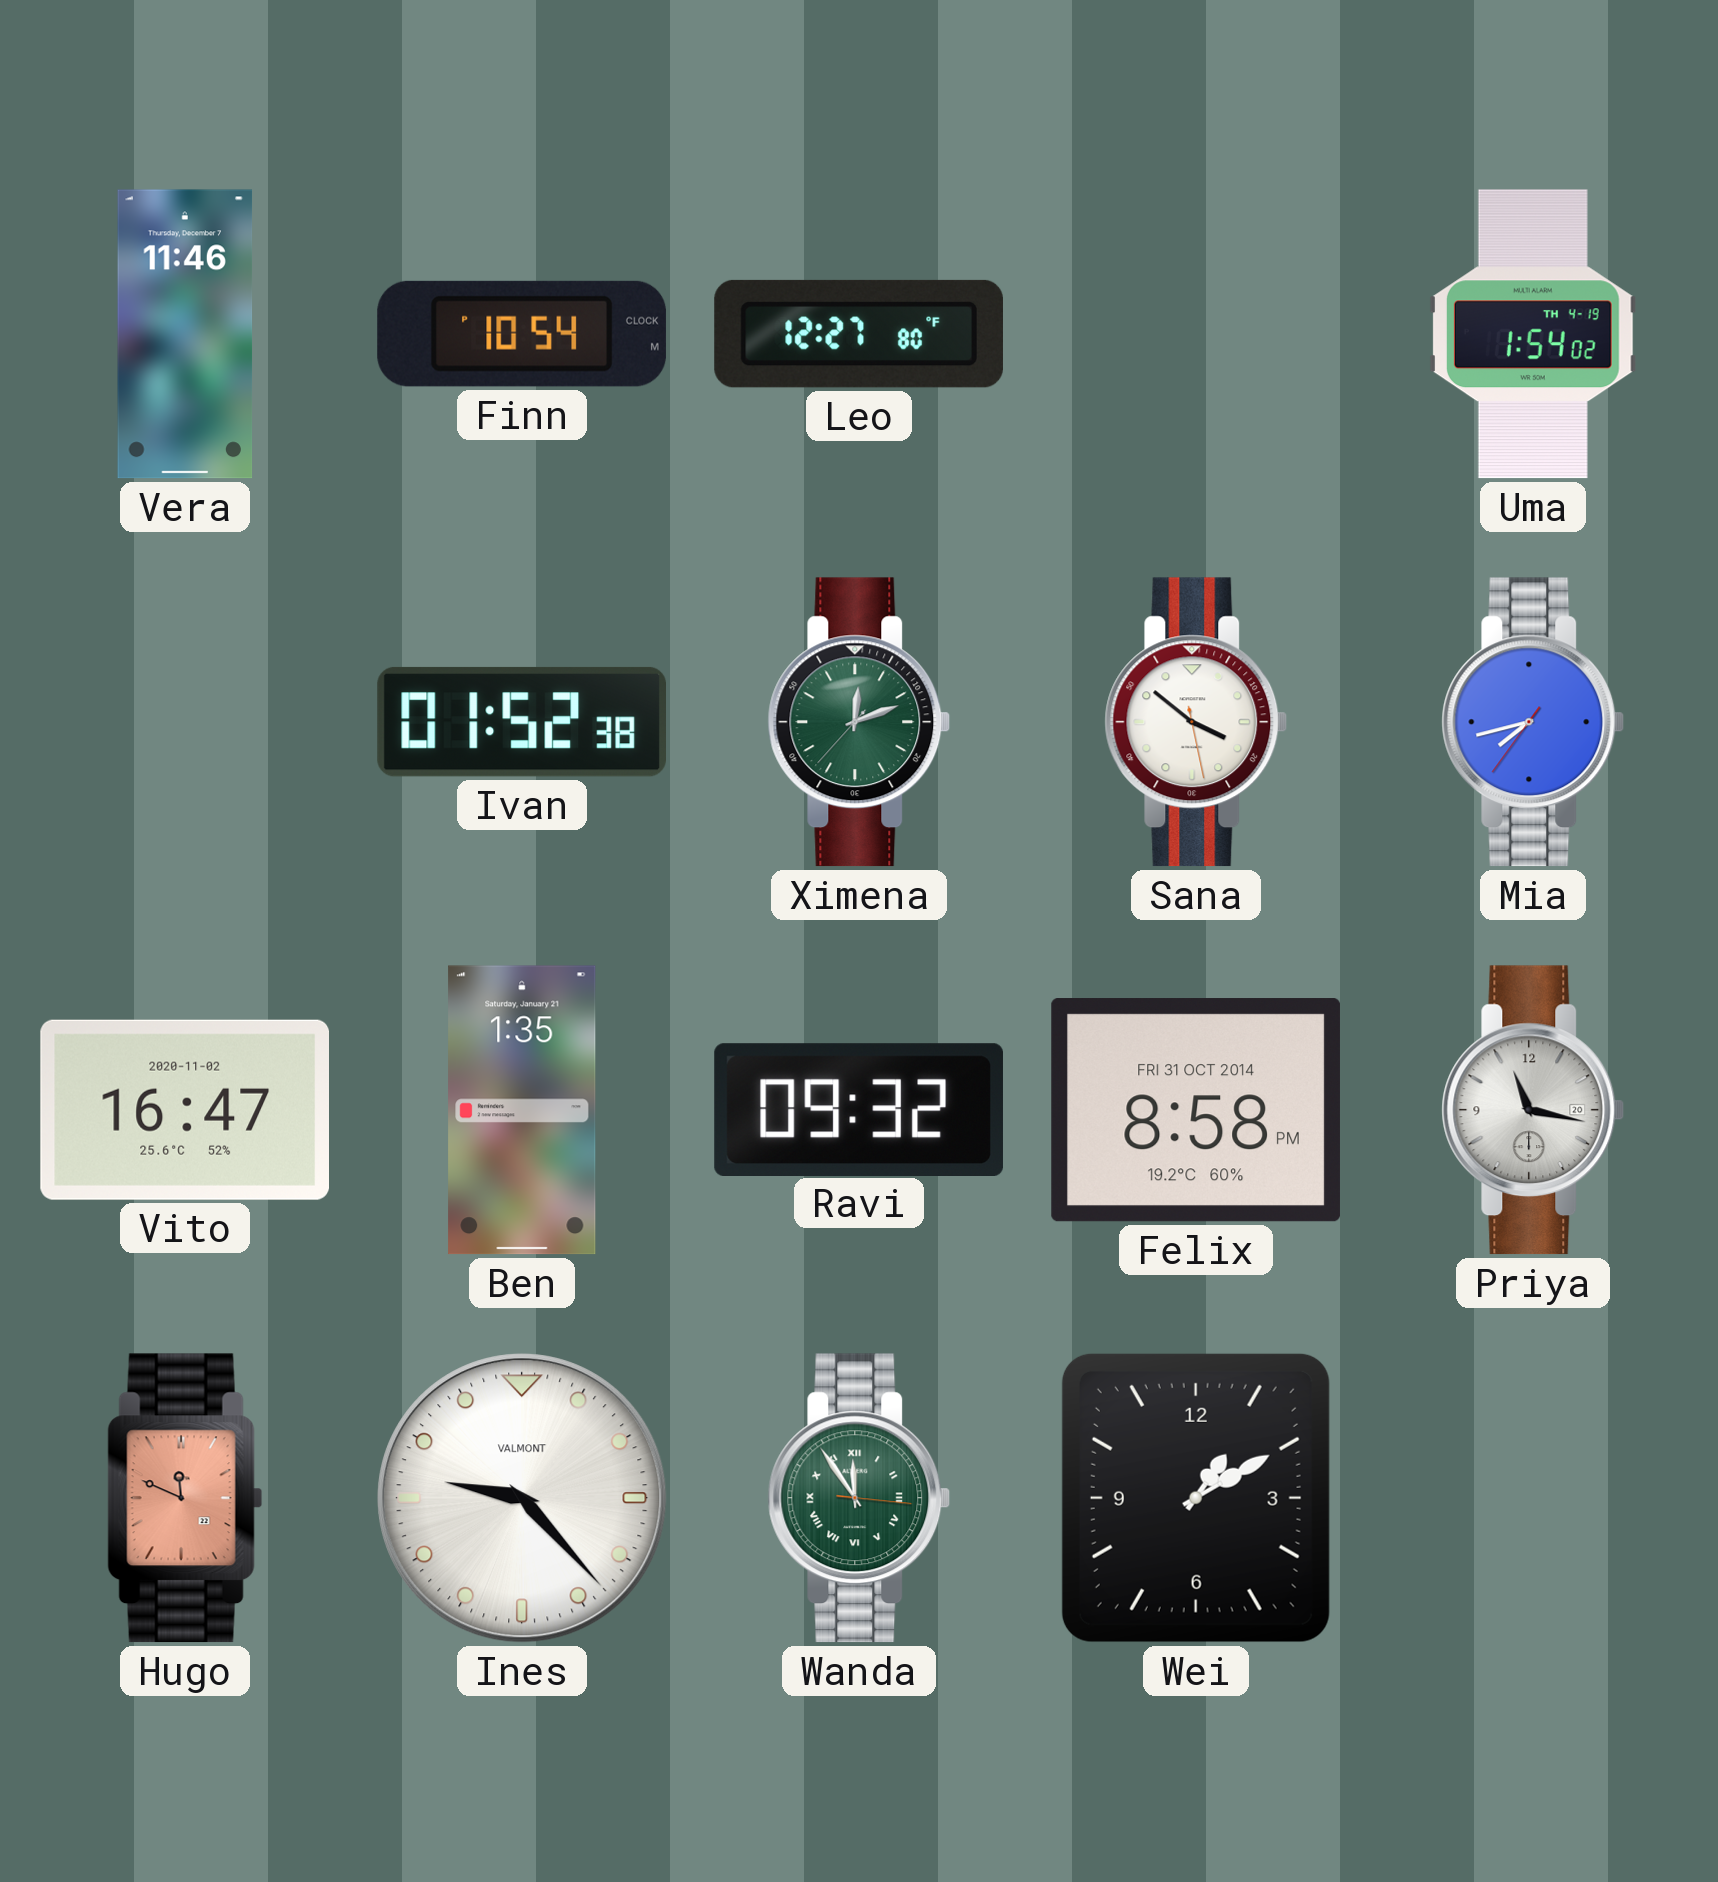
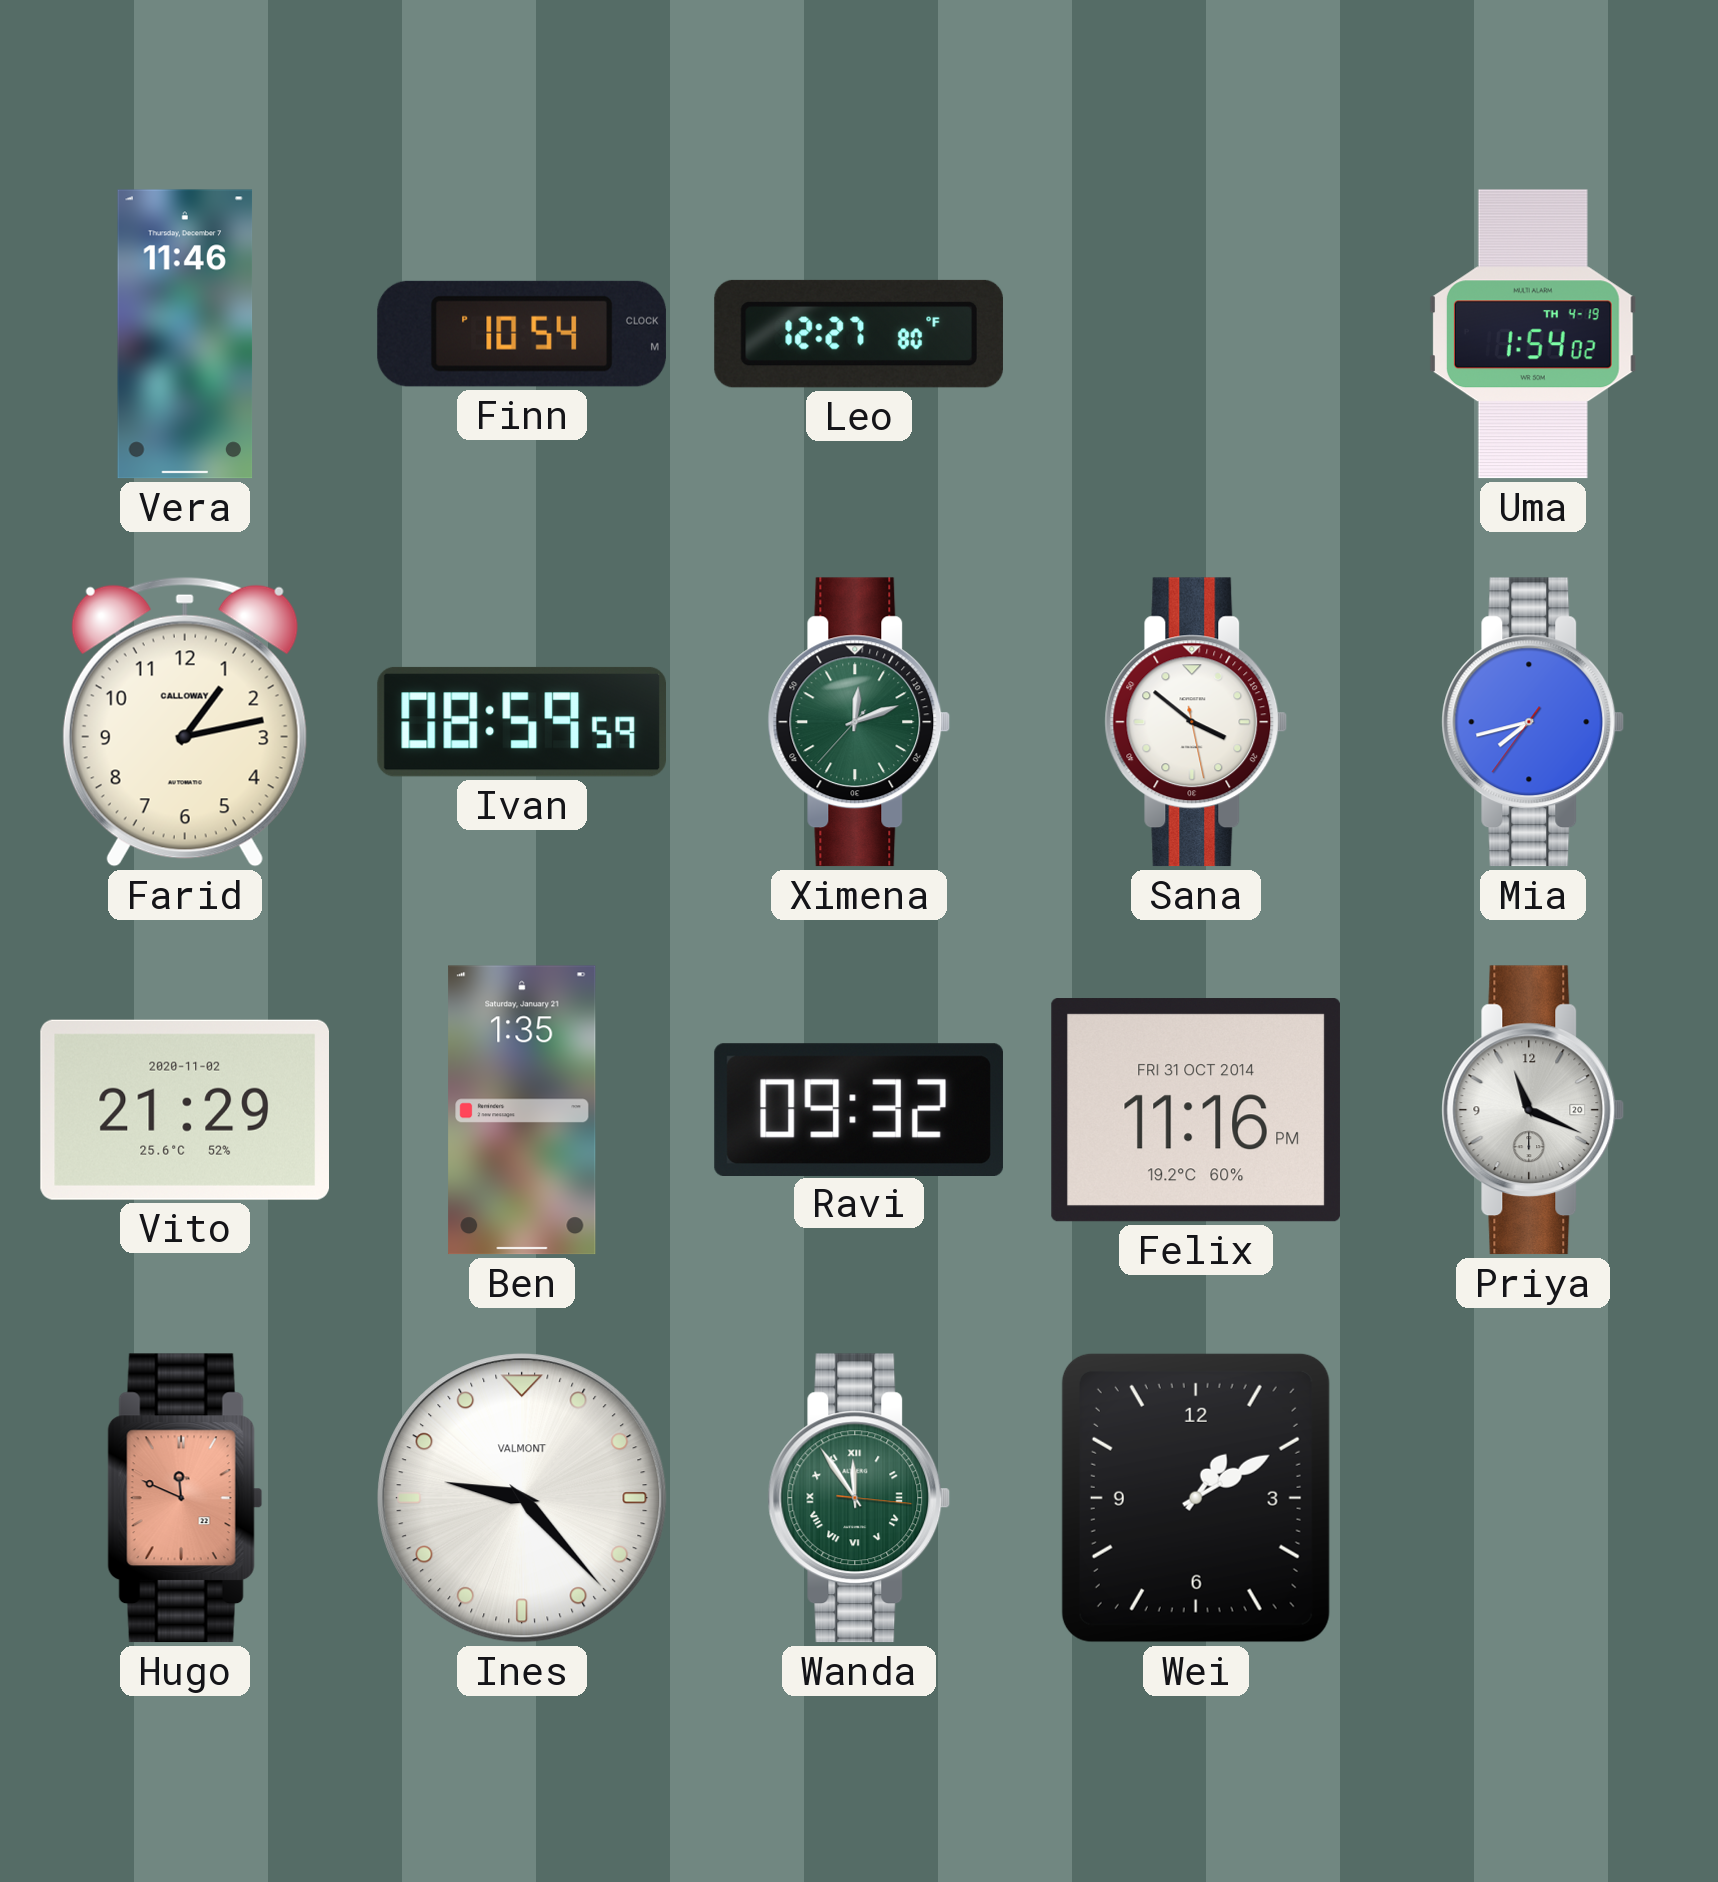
Farid: none -> 1:13 (185, 722)
Ivan: 01:52 -> 08:59 (521, 722)
Vito: 16:47 -> 21:29 (184, 1110)
Felix: 8:58 -> 11:16 (1196, 1110)
Priya: 11:17 -> 11:19 (1533, 1110)
